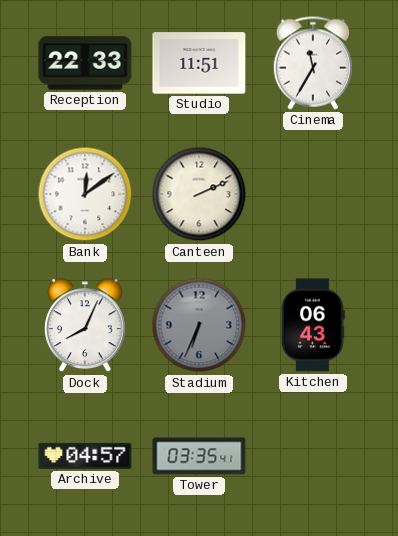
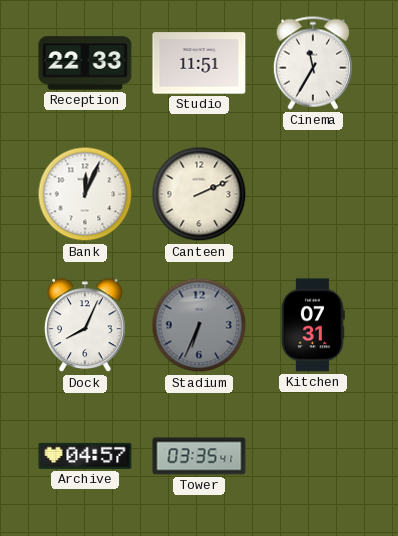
Bank: 12:09 -> 12:04 (85, 194)
Kitchen: 06:43 -> 07:31 (313, 325)
